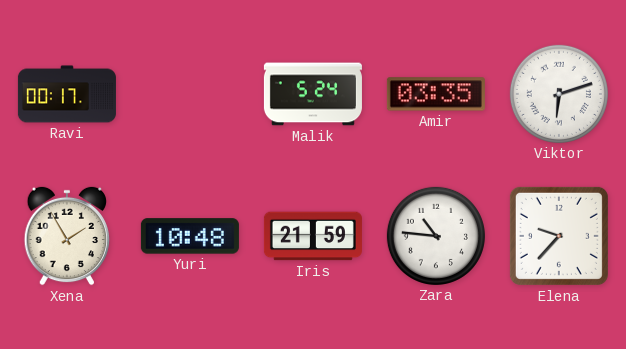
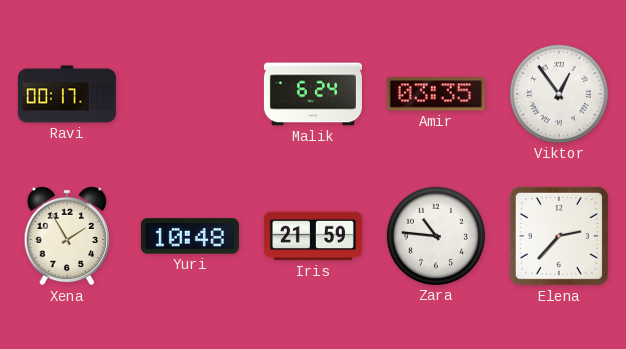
Malik: 5:24 -> 6:24 (313, 94)
Viktor: 6:12 -> 12:54 (559, 94)
Elena: 9:37 -> 2:37 (559, 236)
